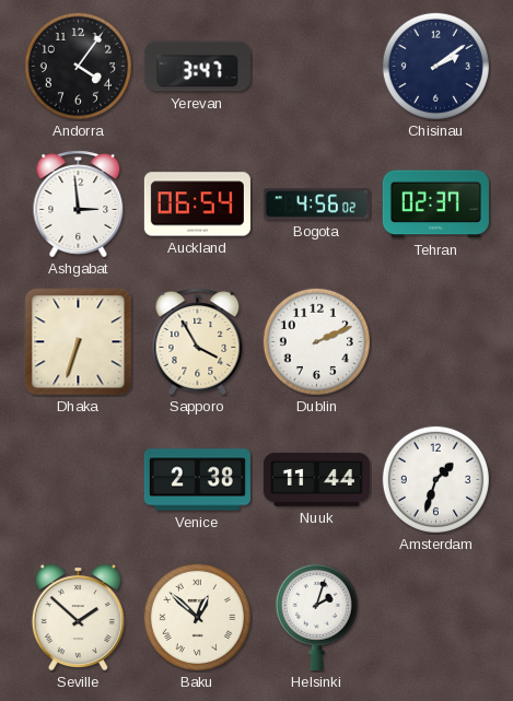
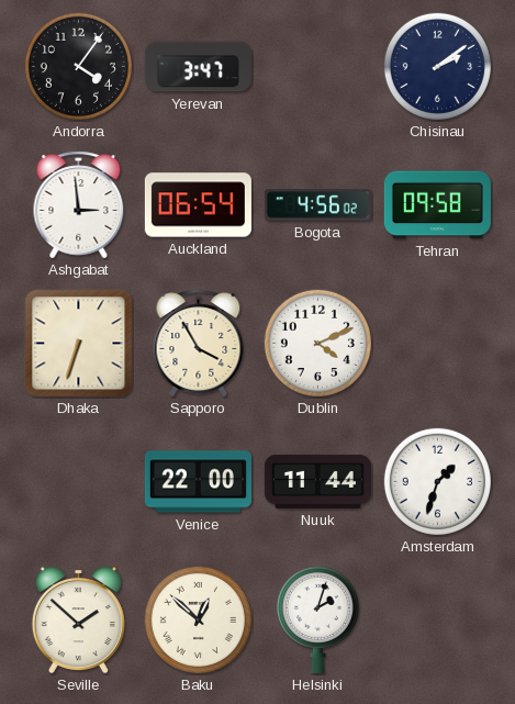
Tehran: 02:37 -> 09:58 (437, 205)
Dublin: 2:11 -> 4:11 (317, 343)
Venice: 2:38 -> 22:00 (198, 482)
